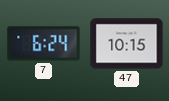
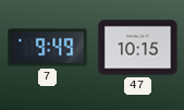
7: 6:24 -> 9:49 (48, 48)
